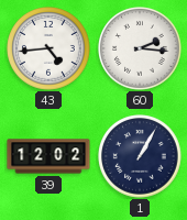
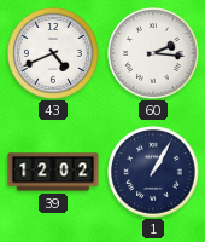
43: 4:44 -> 4:41 (54, 54)
